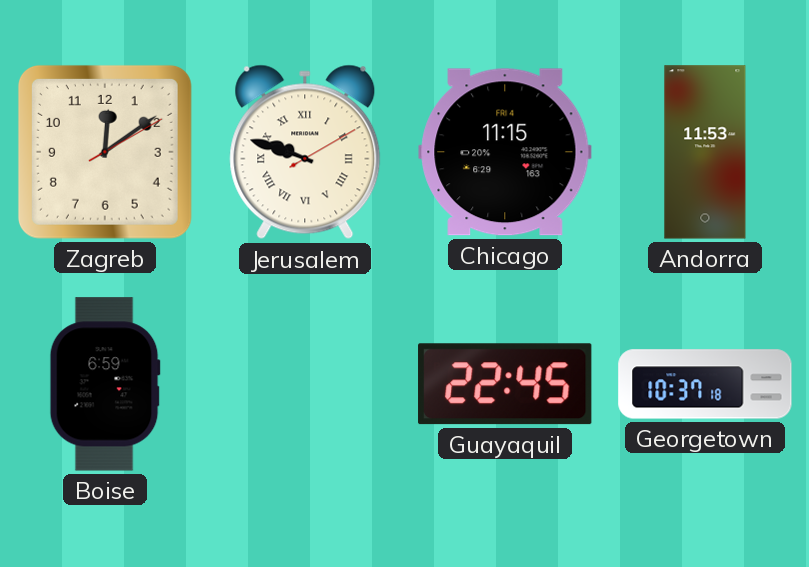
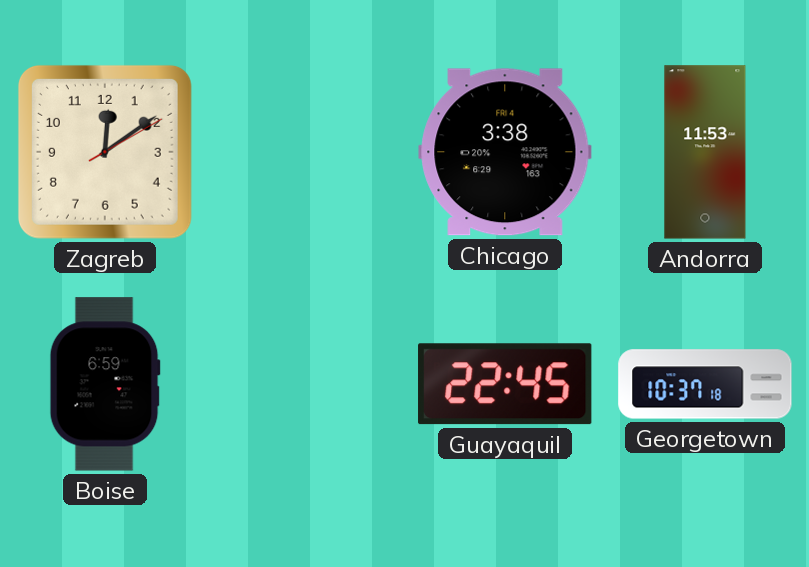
Jerusalem: 9:48 -> none (305, 152)
Chicago: 11:15 -> 3:38 (505, 152)
